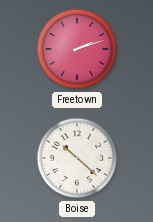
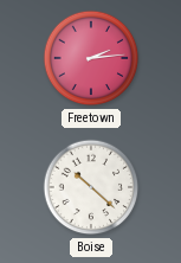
Freetown: 2:12 -> 2:14 (91, 58)
